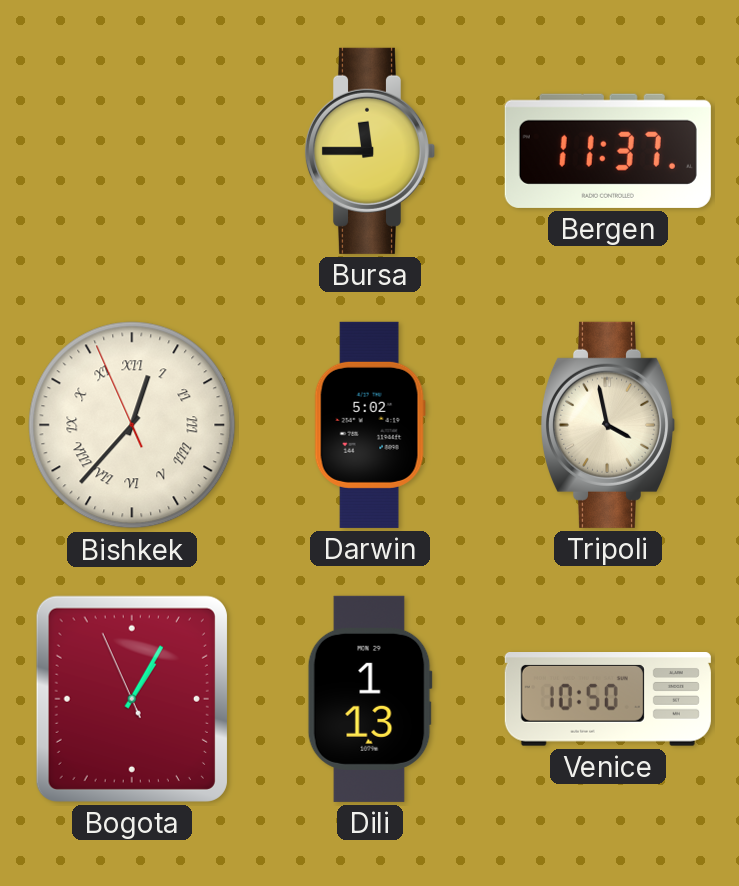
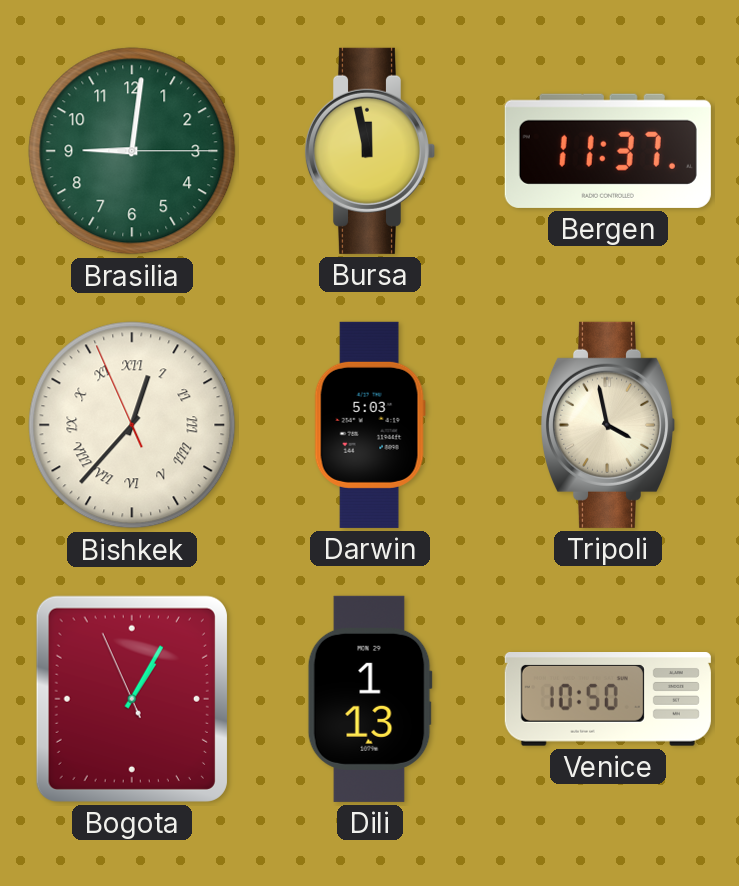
Brasilia: none -> 9:01 (132, 151)
Bursa: 11:45 -> 11:58 (370, 151)
Darwin: 5:02 -> 5:03 (370, 425)
